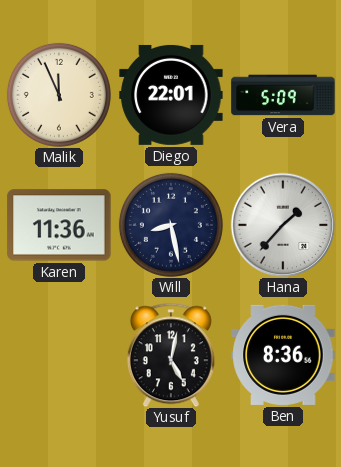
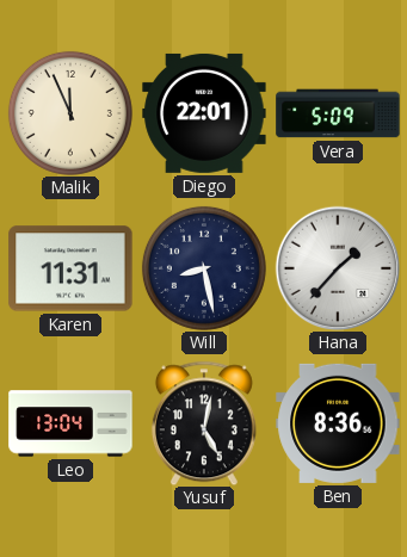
Karen: 11:36 -> 11:31 (70, 268)
Leo: none -> 13:04 (70, 423)
